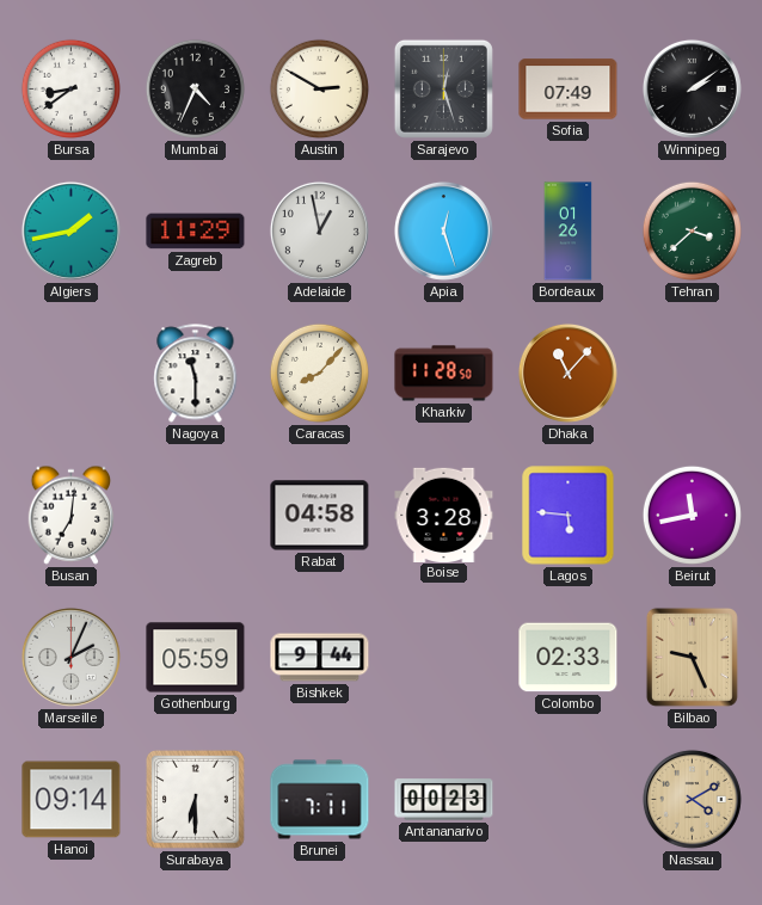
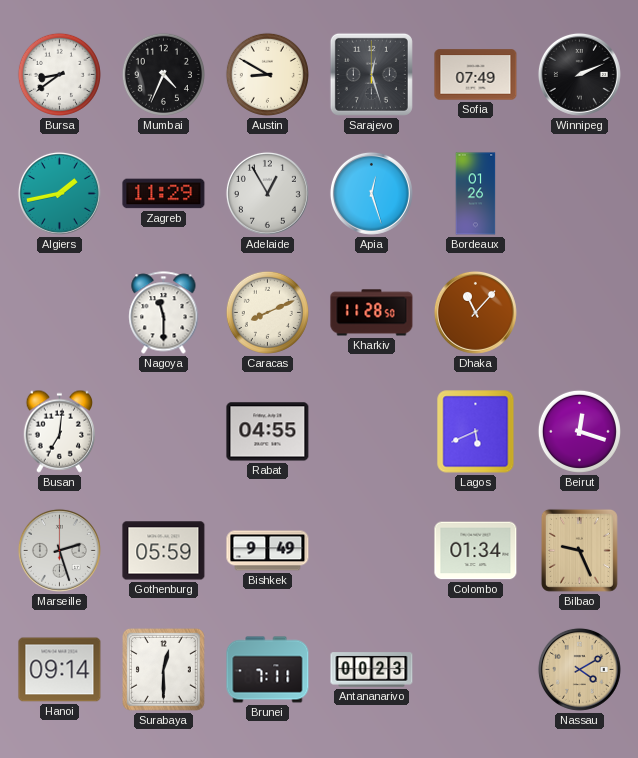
Austin: 2:50 -> 8:50 (267, 74)
Winnipeg: 2:09 -> 2:11 (579, 74)
Adelaide: 12:58 -> 12:55 (267, 193)
Tehran: 3:38 -> none (692, 230)
Caracas: 8:07 -> 8:11 (267, 312)
Rabat: 04:58 -> 04:55 (268, 432)
Boise: 3:28 -> none (444, 515)
Lagos: 5:46 -> 5:41 (476, 432)
Beirut: 11:43 -> 12:18 (579, 431)
Marseille: 2:04 -> 2:27 (59, 550)
Bishkek: 9:44 -> 9:49 (268, 551)
Colombo: 02:33 -> 01:34 (476, 551)
Surabaya: 6:30 -> 12:30 (164, 670)
